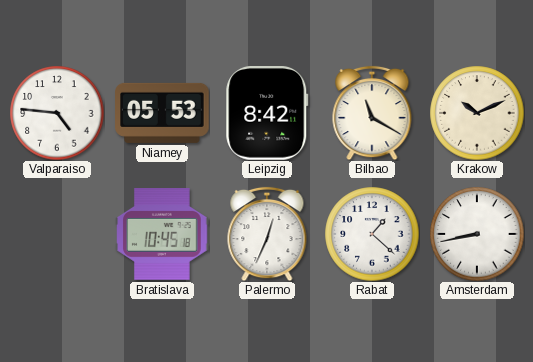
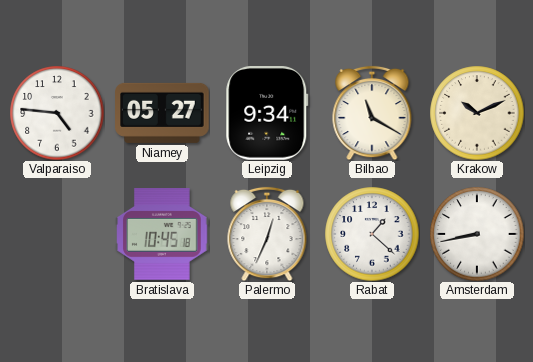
Niamey: 05:53 -> 05:27 (162, 113)
Leipzig: 8:42 -> 9:34 (267, 114)
